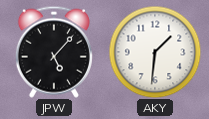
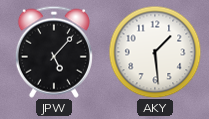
AKY: 1:31 -> 1:29 (155, 52)
